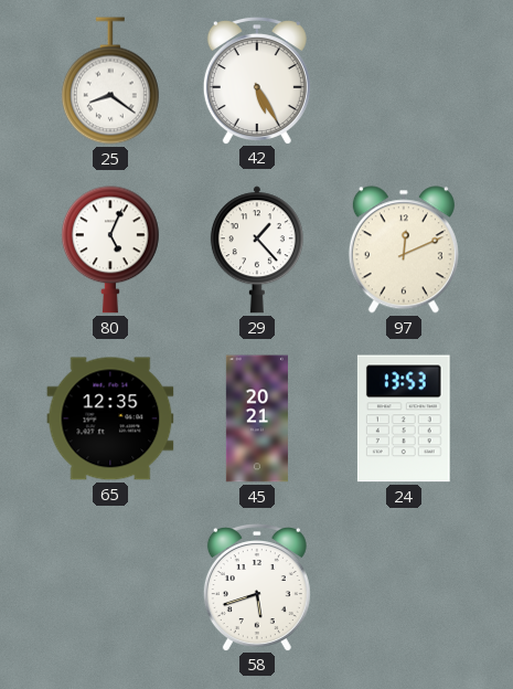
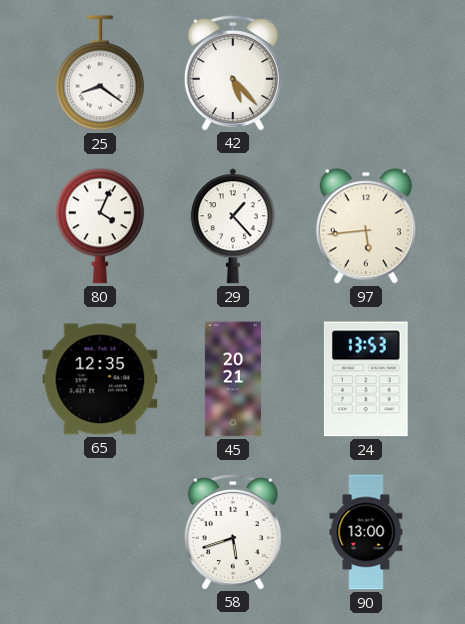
42: 5:25 -> 5:23 (233, 73)
80: 5:04 -> 4:04 (100, 226)
97: 12:11 -> 5:44 (366, 226)
90: none -> 13:00 (366, 532)
